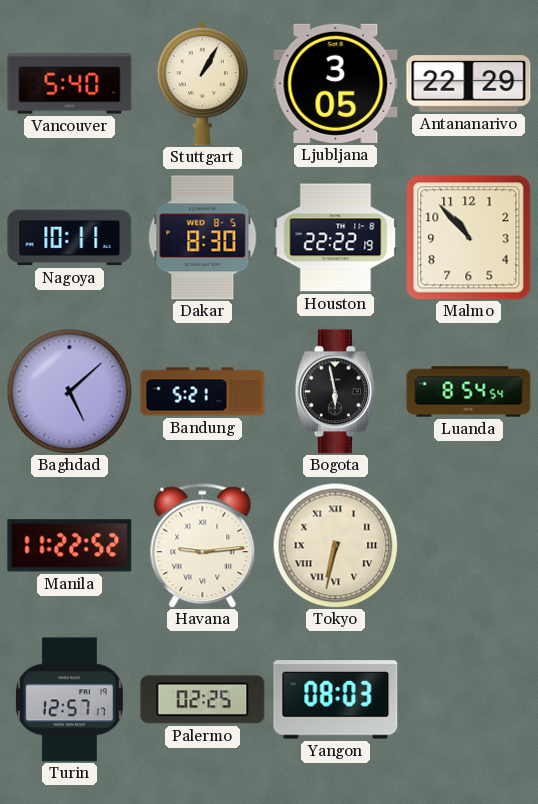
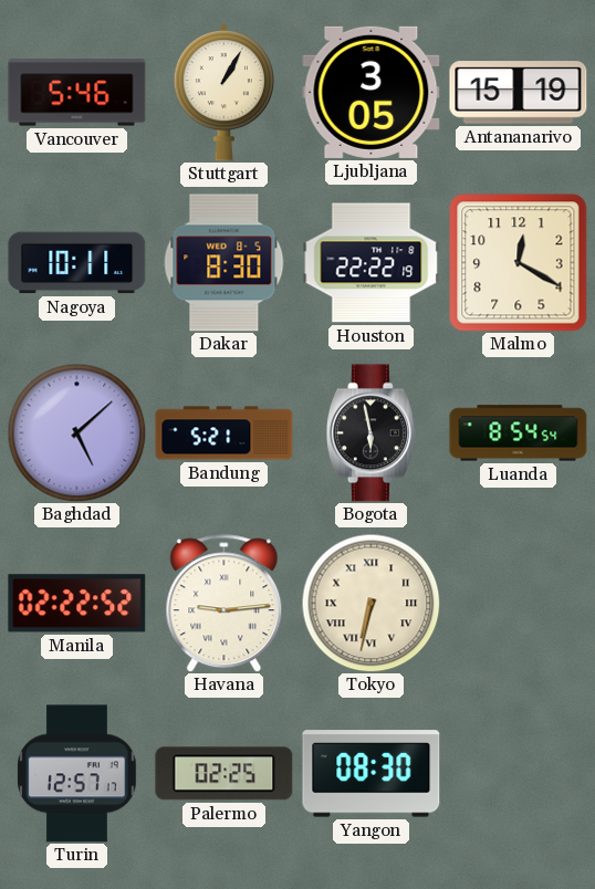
Vancouver: 5:40 -> 5:46 (77, 93)
Antananarivo: 22:29 -> 15:19 (519, 93)
Malmo: 10:53 -> 12:20 (519, 263)
Manila: 11:22 -> 02:22 (77, 604)
Yangon: 08:03 -> 08:30 (372, 774)
